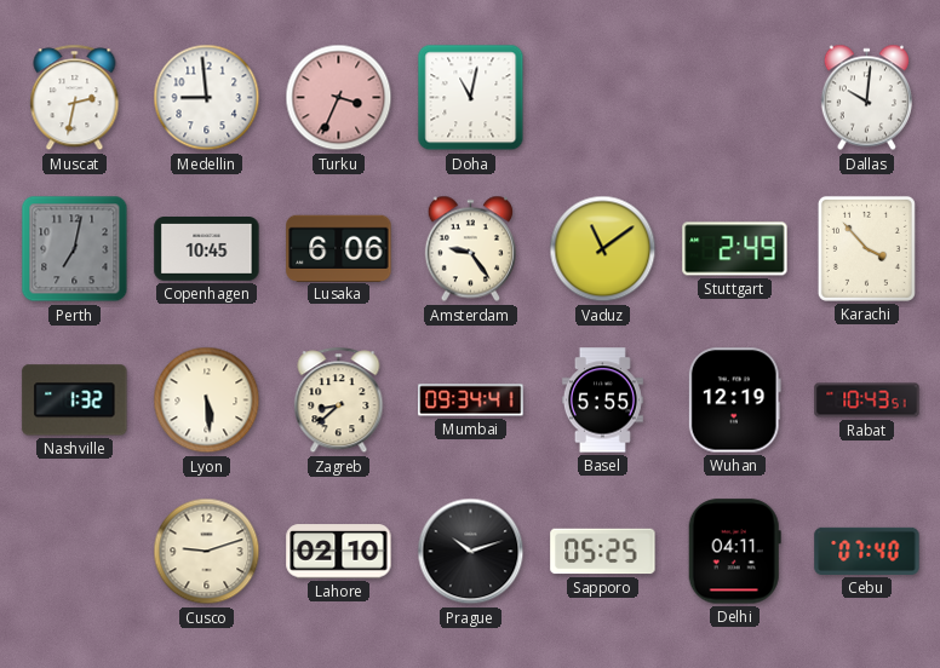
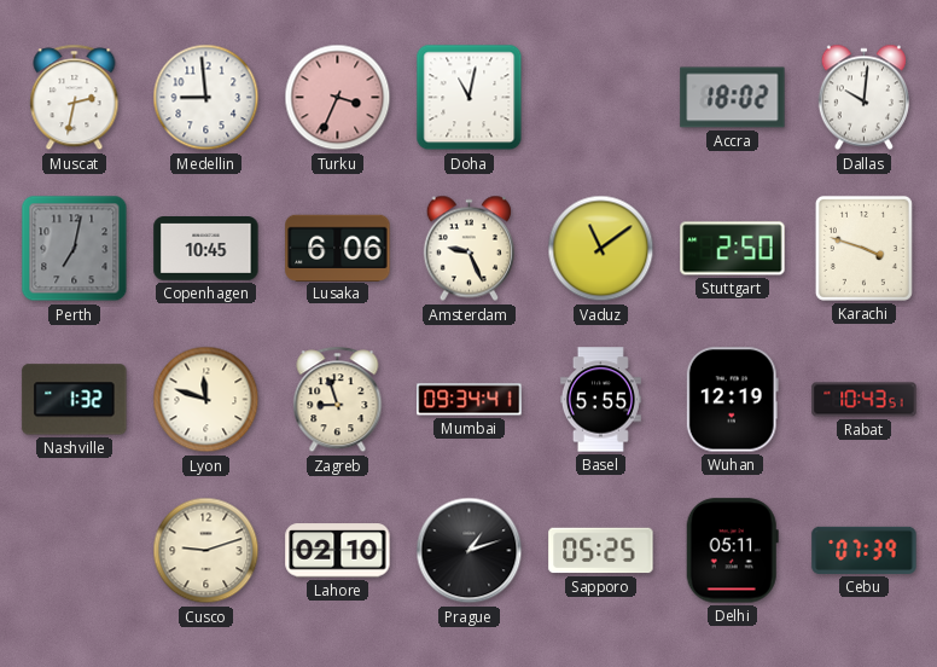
Accra: none -> 18:02 (733, 98)
Amsterdam: 9:24 -> 9:26 (468, 249)
Stuttgart: 2:49 -> 2:50 (733, 249)
Karachi: 3:53 -> 3:48 (863, 248)
Lyon: 5:29 -> 11:48 (206, 400)
Zagreb: 8:38 -> 8:57 (338, 400)
Prague: 10:12 -> 1:12 (470, 551)
Delhi: 04:11 -> 05:11 (732, 551)
Cebu: 07:40 -> 07:39 (865, 550)
